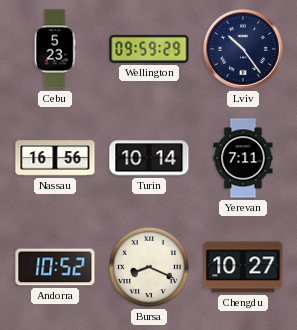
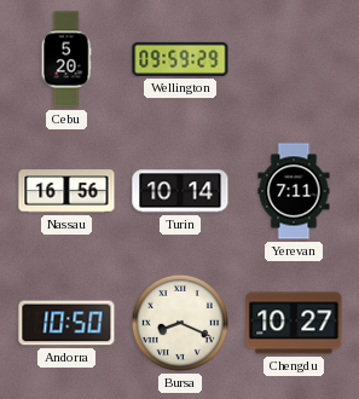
Cebu: 5:23 -> 5:20 (66, 59)
Lviv: 10:24 -> none (244, 50)
Andorra: 10:52 -> 10:50 (66, 323)
